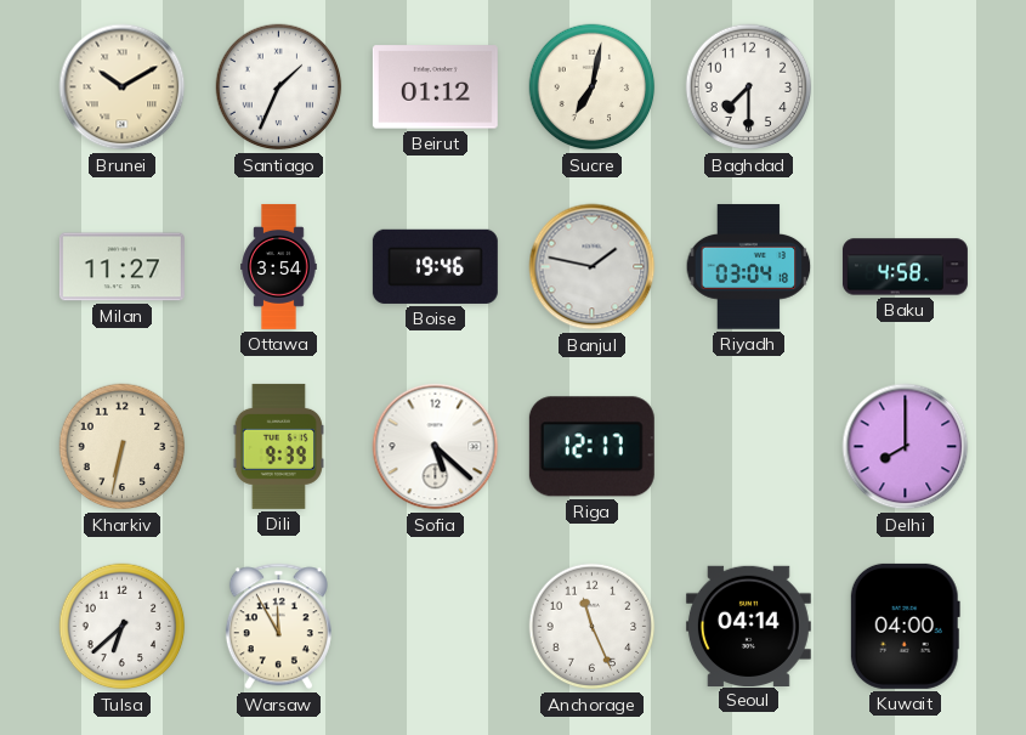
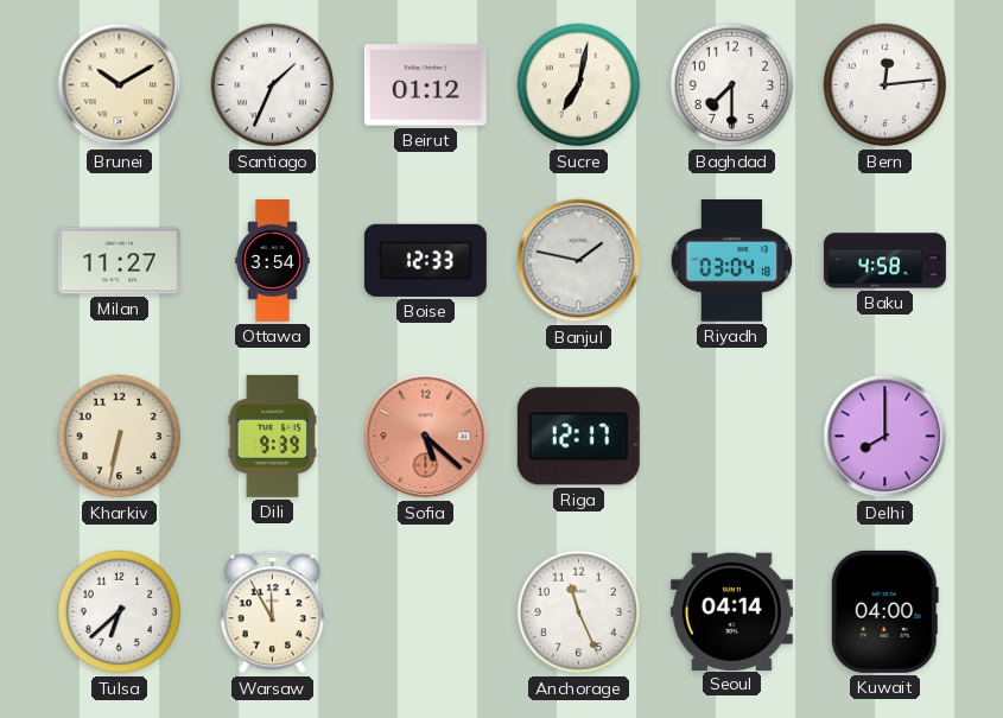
Bern: none -> 12:14 (885, 85)
Boise: 19:46 -> 12:33 (425, 260)
Sofia dial: white -> salmon (426, 437)
